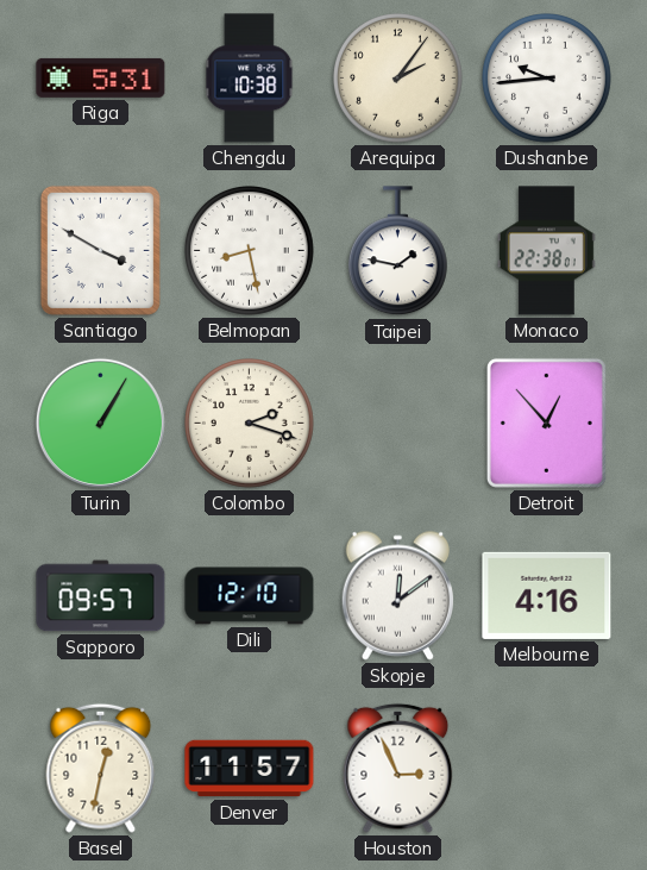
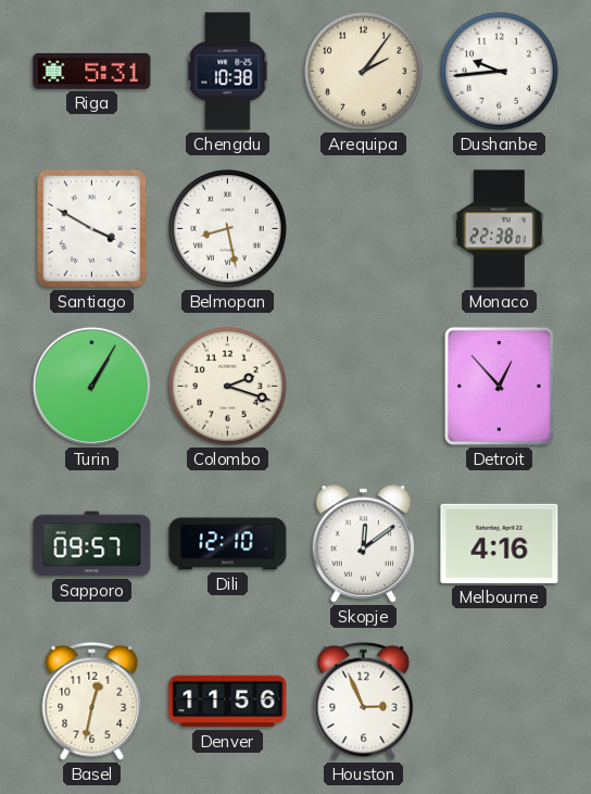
Taipei: 1:47 -> none (398, 251)
Denver: 11:57 -> 11:56 (228, 702)
